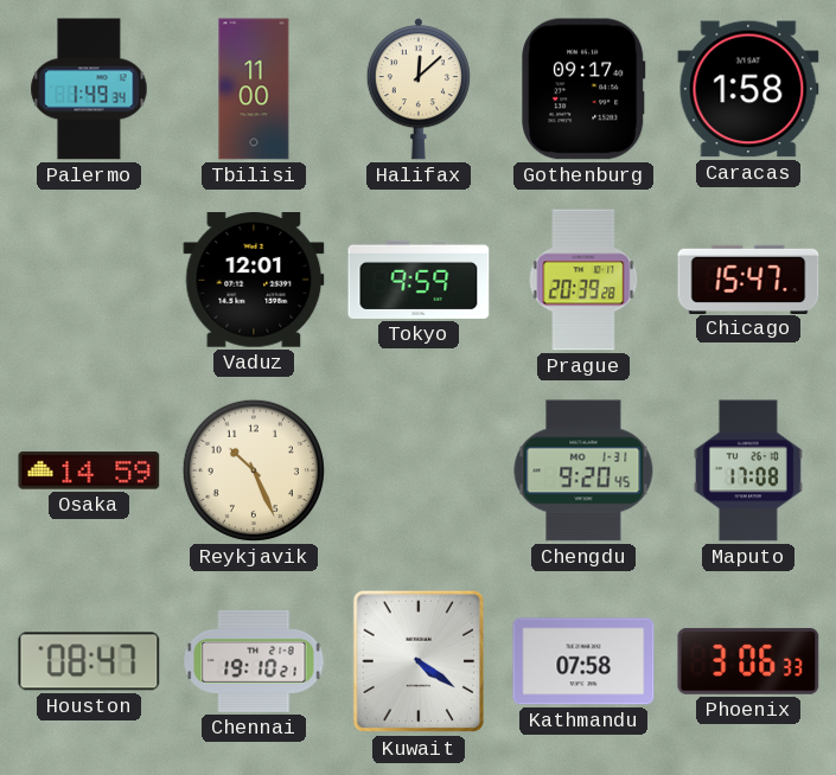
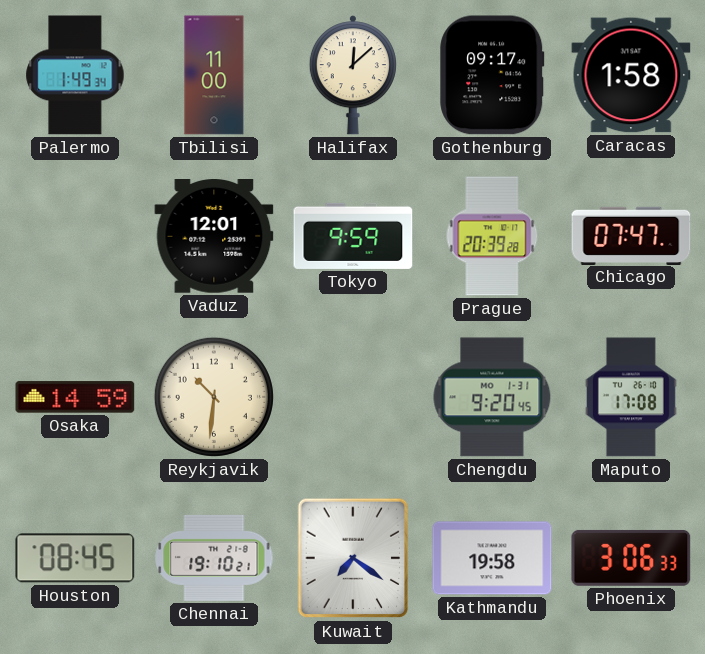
Chicago: 15:47 -> 07:47 (631, 235)
Reykjavik: 10:26 -> 10:31 (214, 397)
Houston: 08:47 -> 08:45 (75, 558)
Kuwait: 4:21 -> 7:21 (353, 558)
Kathmandu: 07:58 -> 19:58 (492, 558)
